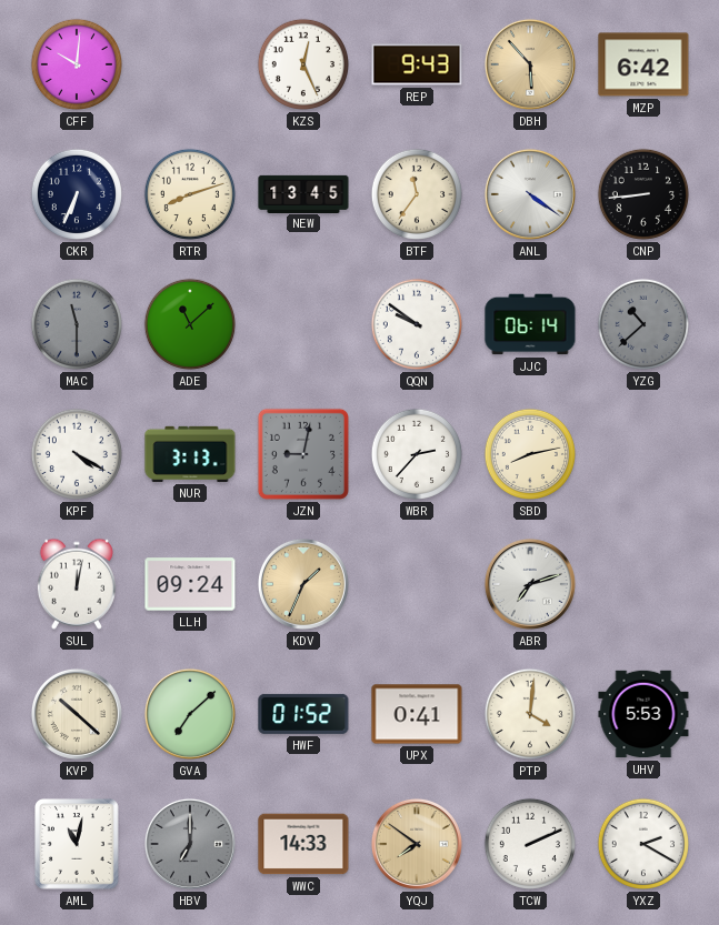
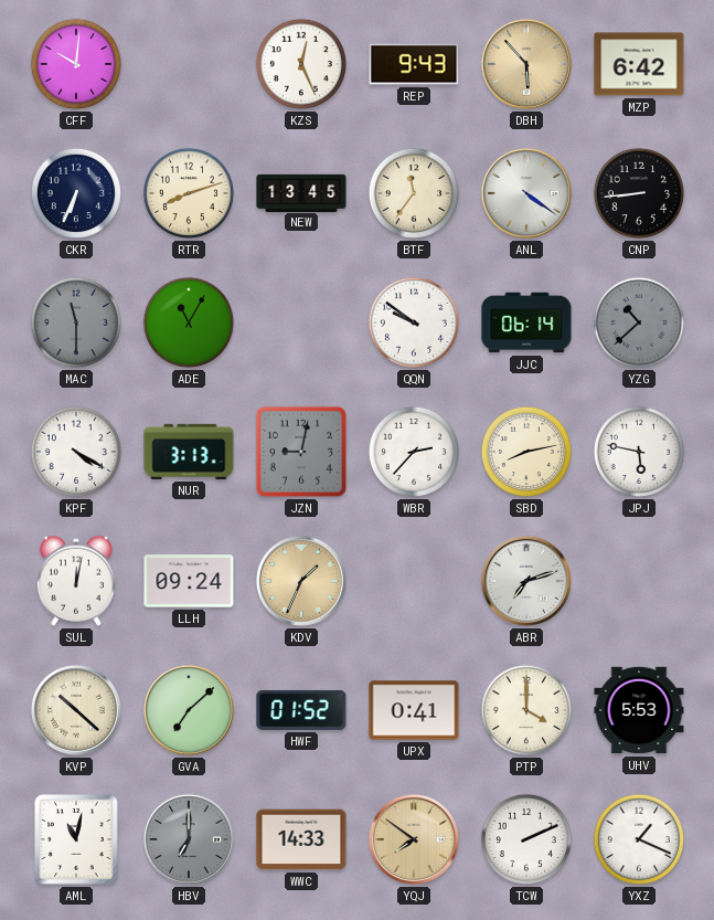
ADE: 11:08 -> 11:05 (189, 322)
JPJ: none -> 5:47 (639, 452)
PTP: 4:01 -> 4:00 (526, 710)
YXZ: 2:20 -> 1:19 (639, 839)
